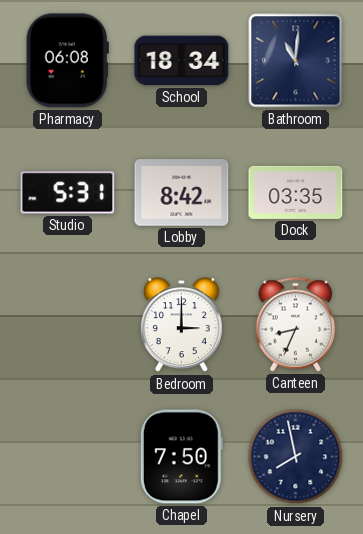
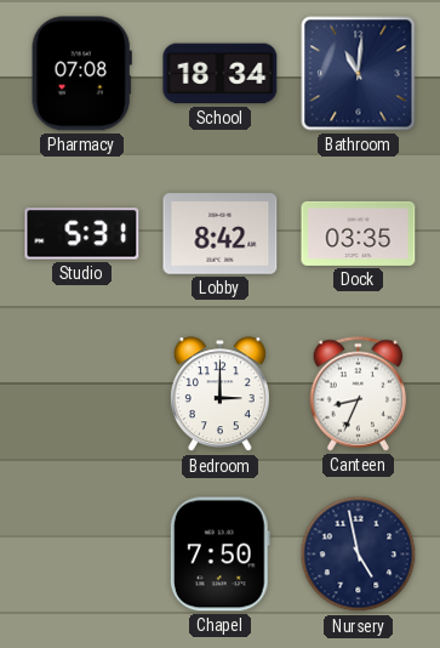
Pharmacy: 06:08 -> 07:08 (81, 74)
Nursery: 7:58 -> 4:58 (359, 555)
